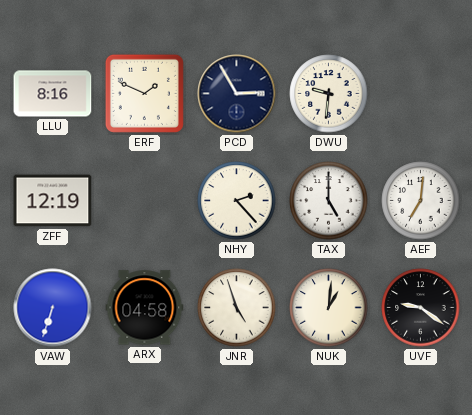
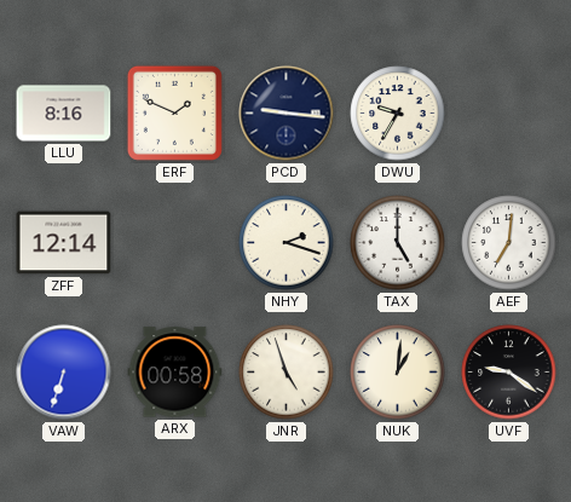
PCD: 2:55 -> 9:16 (287, 114)
DWU: 9:31 -> 9:35 (398, 114)
ZFF: 12:19 -> 12:14 (64, 243)
NHY: 2:23 -> 2:18 (287, 243)
ARX: 04:58 -> 00:58 (175, 373)
